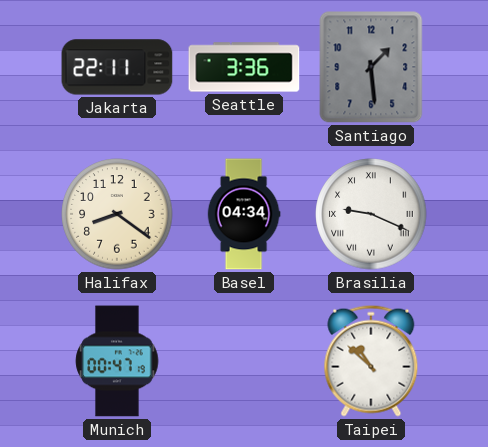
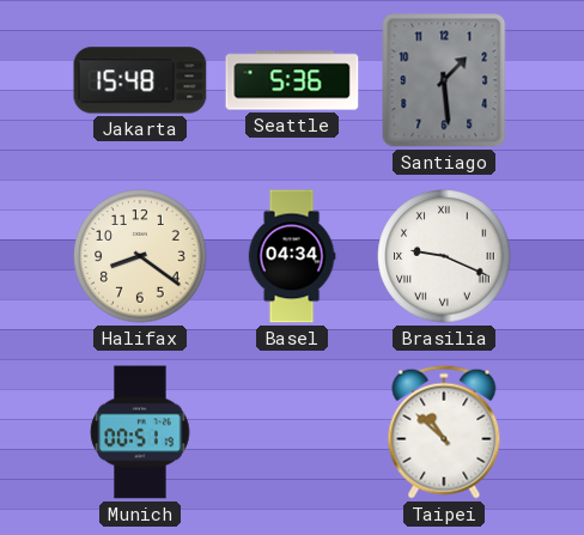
Jakarta: 22:11 -> 15:48 (140, 80)
Seattle: 3:36 -> 5:36 (292, 80)
Munich: 00:47 -> 00:51 (140, 432)
